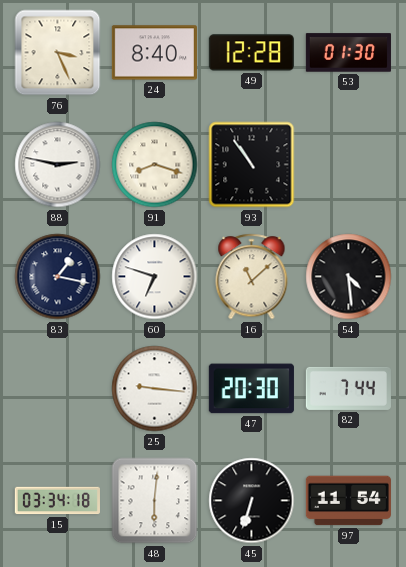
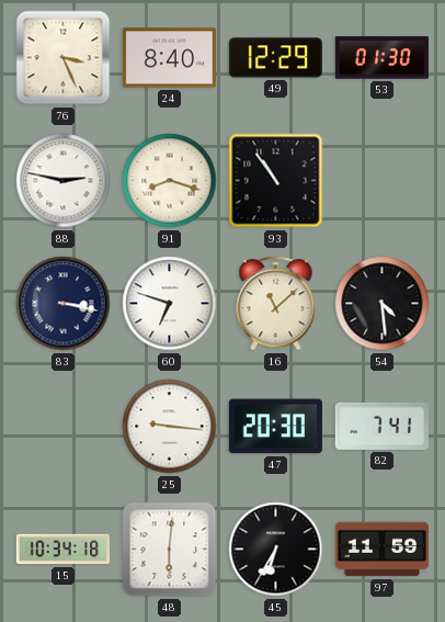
49: 12:28 -> 12:29 (275, 58)
83: 1:17 -> 3:17 (64, 304)
82: 7:44 -> 7:41 (381, 426)
15: 03:34 -> 10:34 (62, 550)
45: 6:33 -> 6:35 (276, 550)
97: 11:54 -> 11:59 (381, 550)
